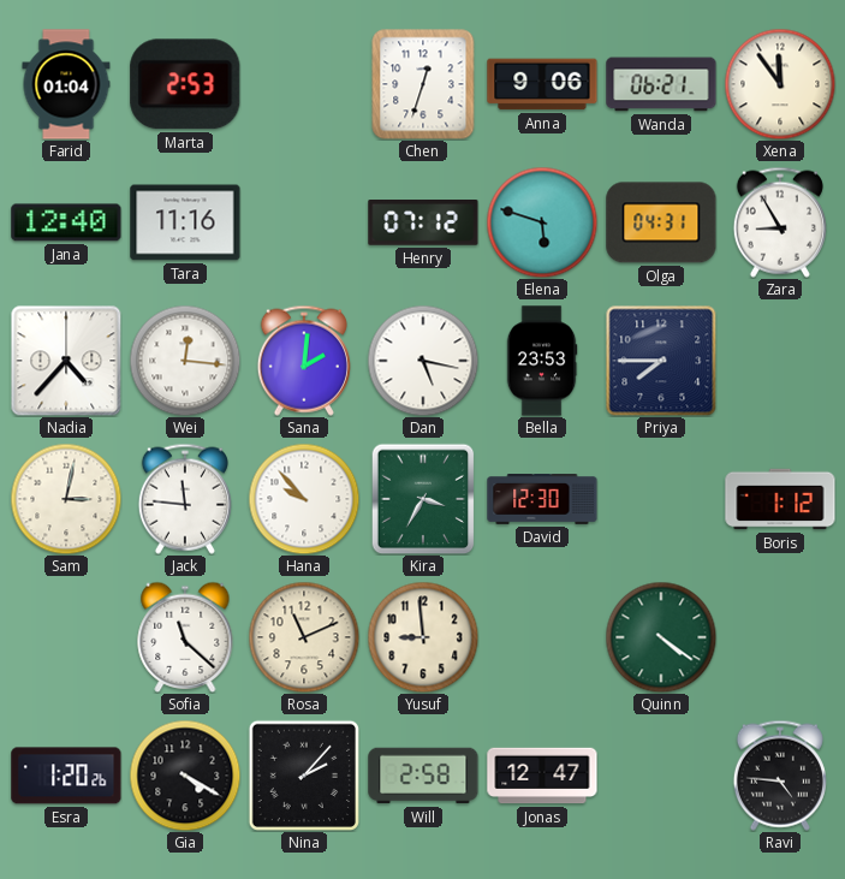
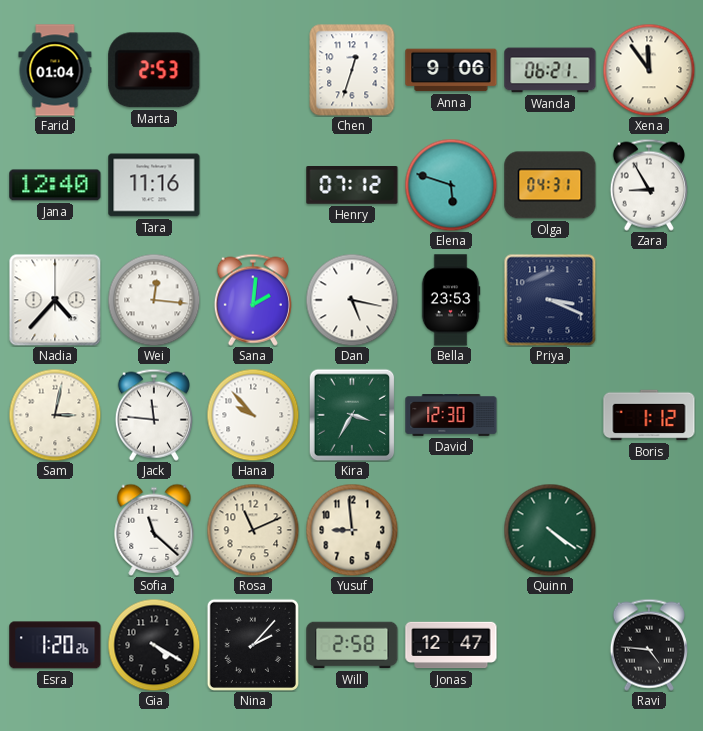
Priya: 7:45 -> 3:19 (550, 300)
